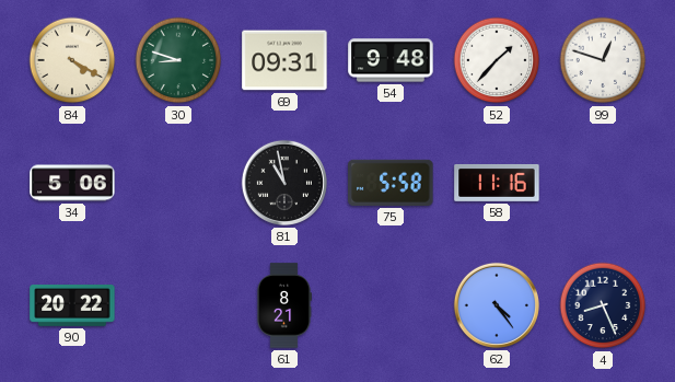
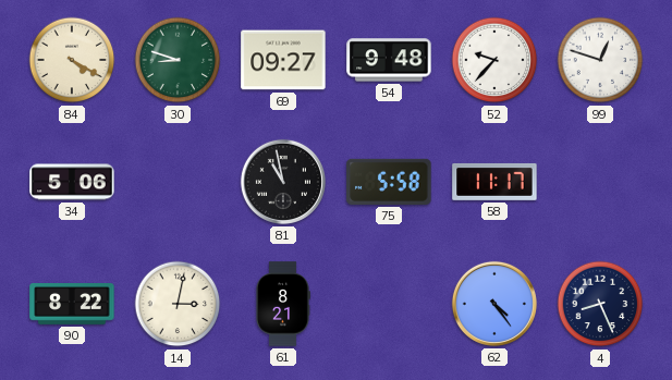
69: 09:31 -> 09:27 (283, 60)
52: 1:37 -> 9:37 (494, 60)
58: 11:16 -> 11:17 (494, 182)
90: 20:22 -> 8:22 (72, 305)
14: none -> 3:02 (178, 304)
